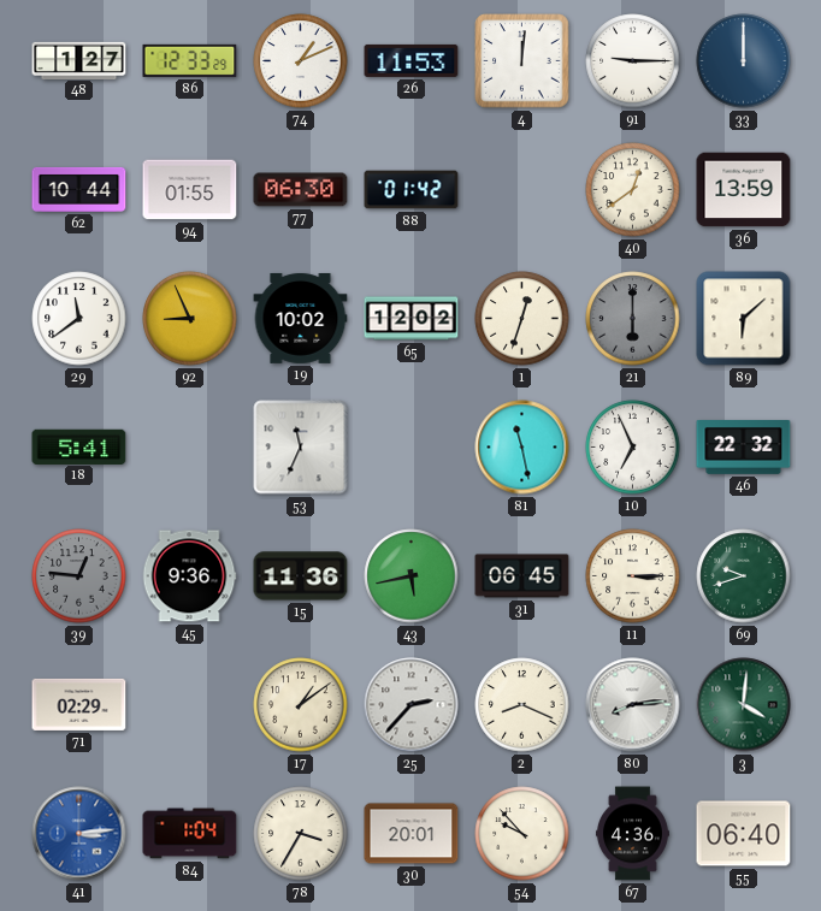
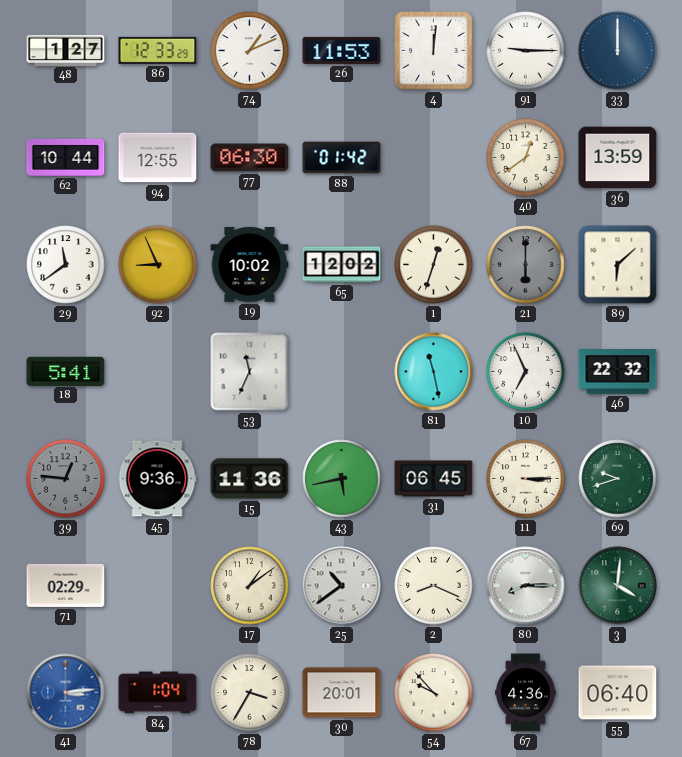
94: 01:55 -> 12:55 (158, 158)
25: 2:37 -> 10:39 (342, 586)
80: 8:14 -> 8:15 (526, 586)
